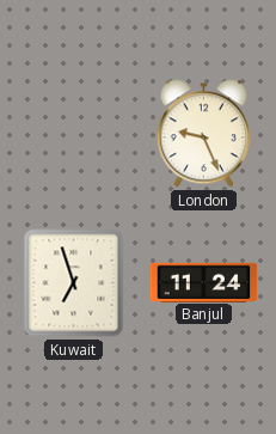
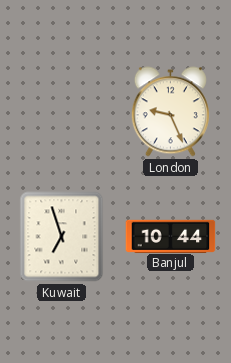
Banjul: 11:24 -> 10:44 (171, 236)
